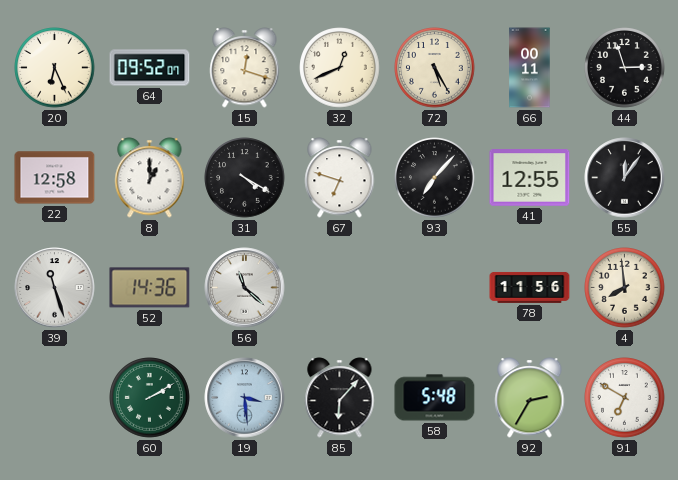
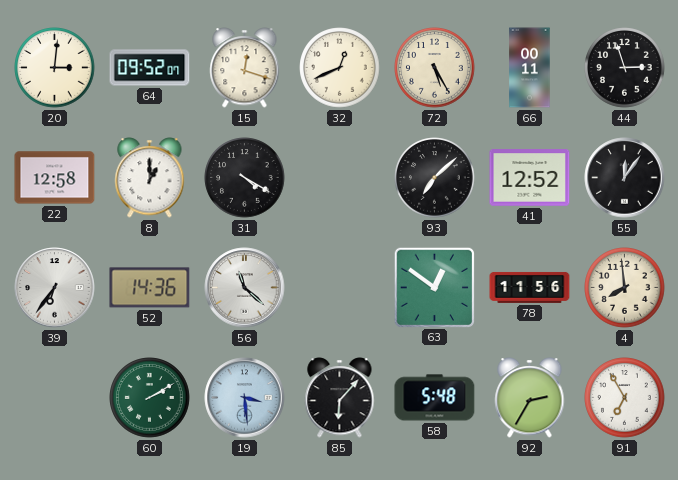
20: 6:26 -> 3:01 (55, 68)
67: 6:48 -> none (340, 178)
93: 7:07 -> 7:08 (435, 178)
41: 12:55 -> 12:52 (530, 178)
39: 11:27 -> 6:36 (55, 288)
63: none -> 12:51 (434, 287)
91: 6:50 -> 6:55 (625, 398)
